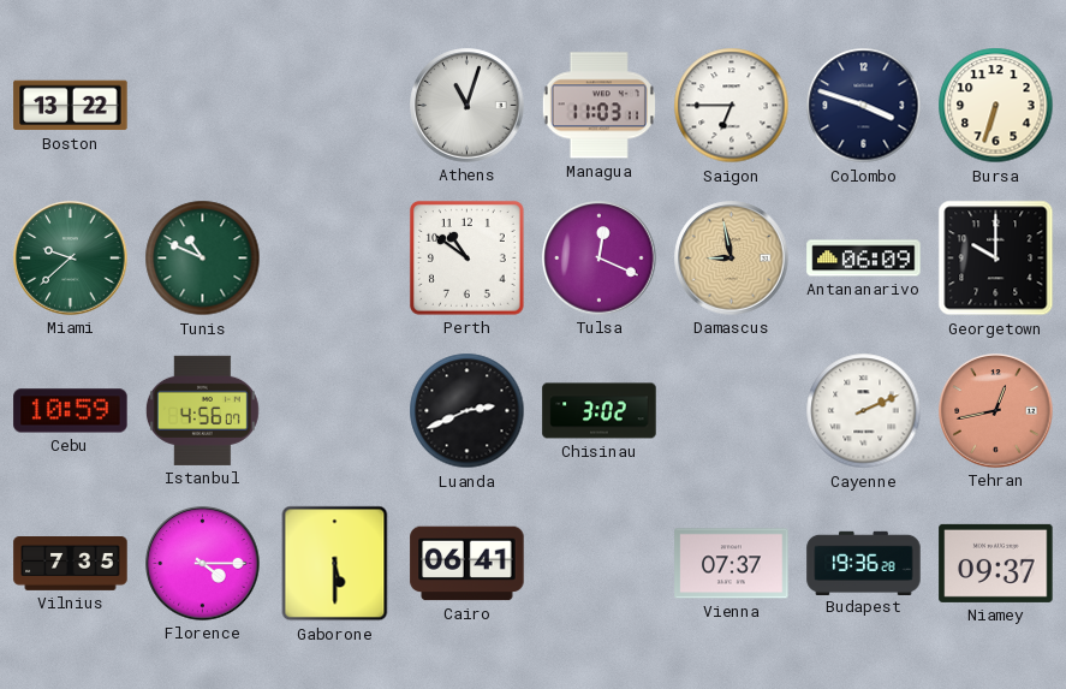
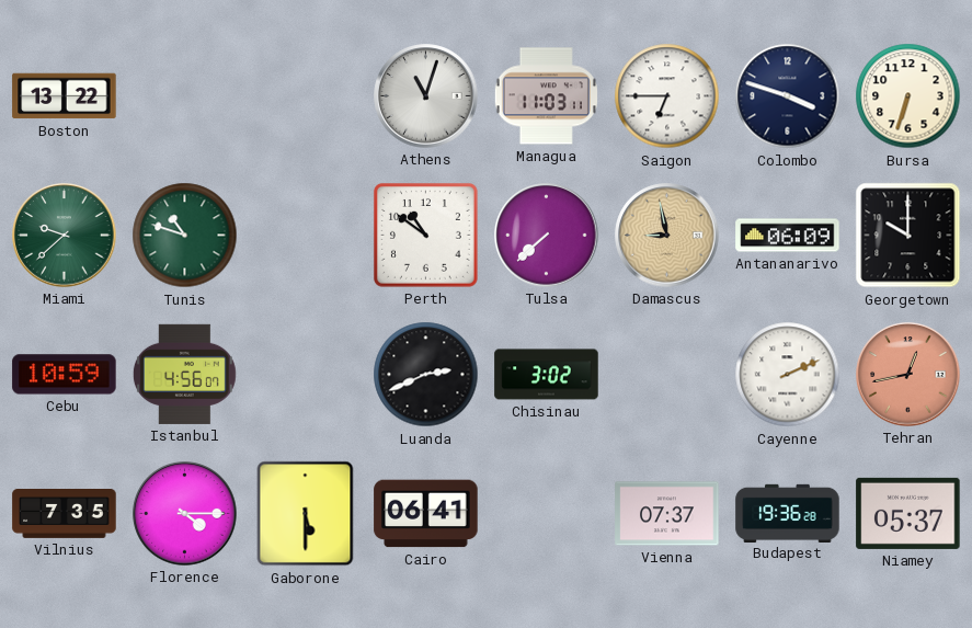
Tunis: 10:49 -> 10:48 (185, 236)
Tulsa: 12:19 -> 7:38 (547, 236)
Niamey: 09:37 -> 05:37 (908, 513)
